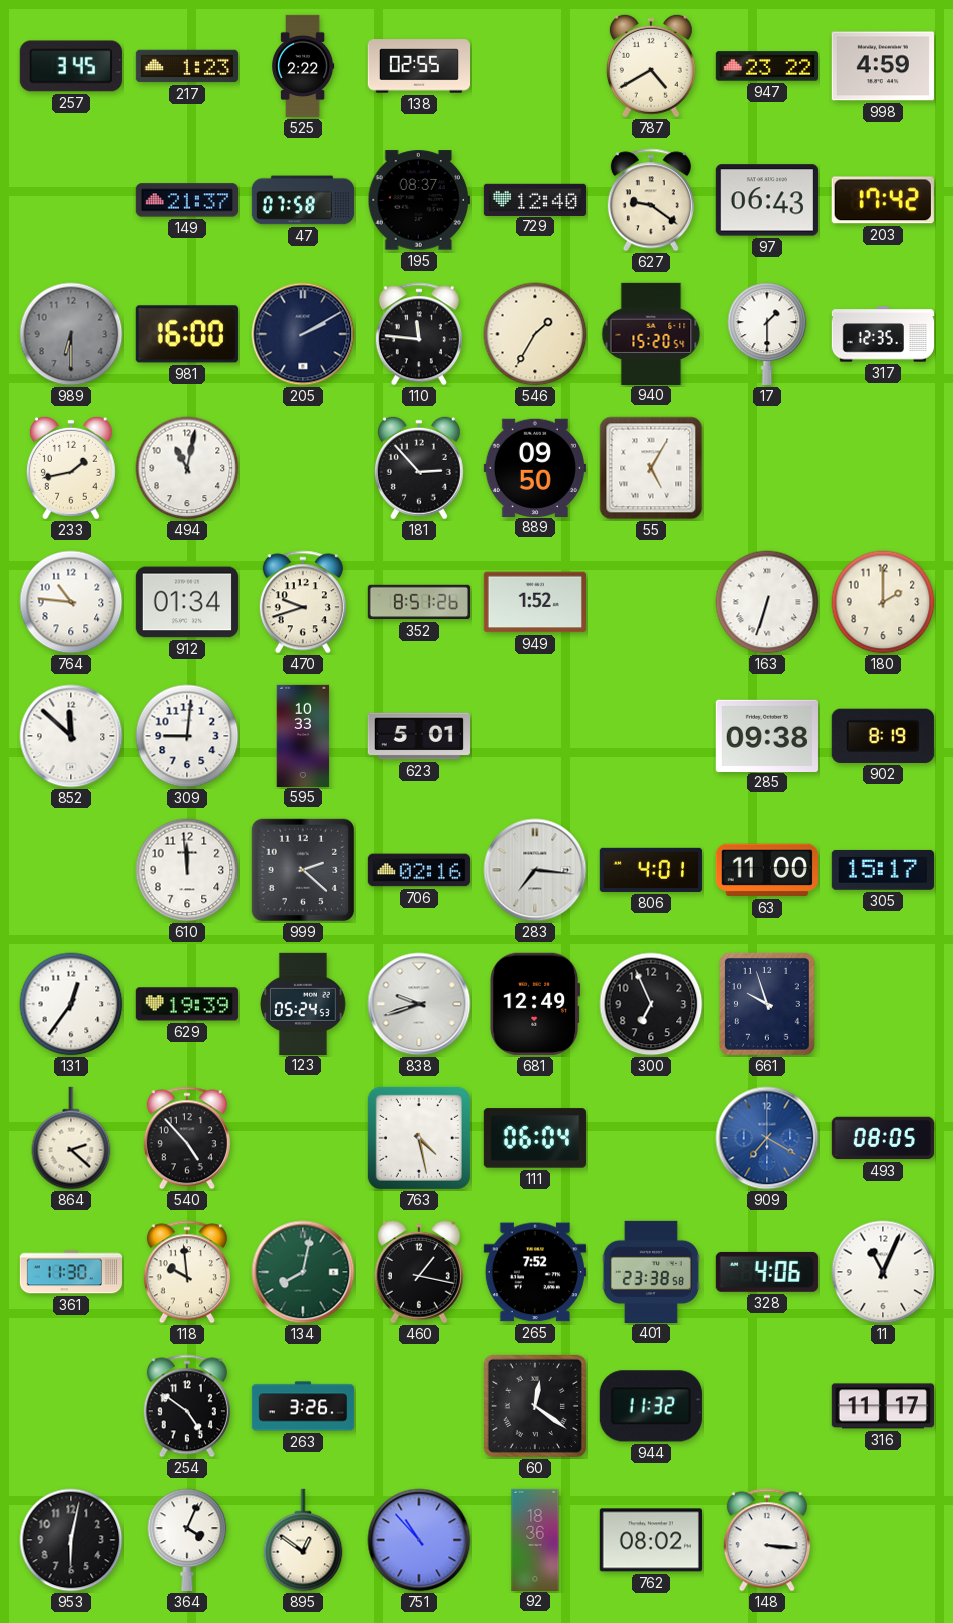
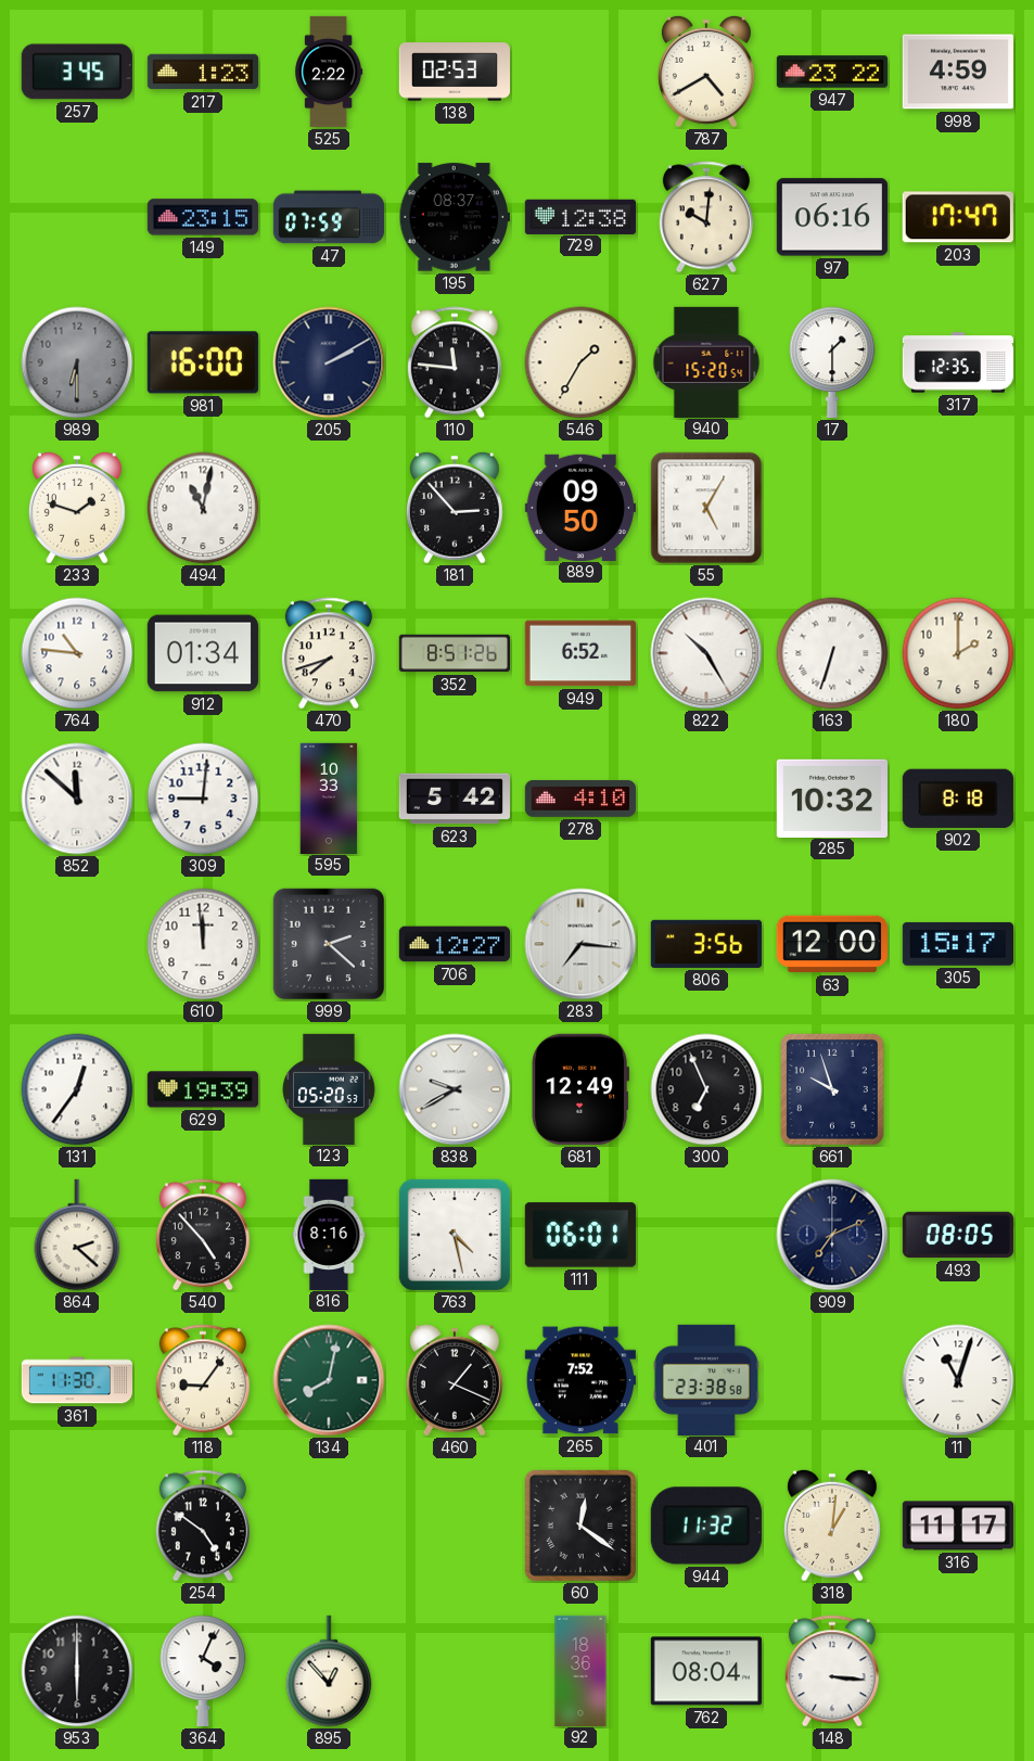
138: 02:55 -> 02:53 (454, 72)
149: 21:37 -> 23:15 (203, 217)
47: 07:58 -> 07:59 (328, 217)
729: 12:40 -> 12:38 (580, 216)
627: 9:21 -> 10:01 (706, 217)
97: 06:43 -> 06:16 (832, 217)
203: 17:42 -> 17:47 (958, 217)
233: 1:43 -> 1:48 (77, 508)
470: 9:42 -> 7:42 (329, 653)
949: 1:52 -> 6:52 (580, 653)
822: none -> 10:25 (706, 653)
623: 5:01 -> 5:42 (454, 799)
278: none -> 4:10 (579, 799)
285: 09:38 -> 10:32 (832, 797)
902: 8:19 -> 8:18 (958, 799)
706: 02:16 -> 12:27 (455, 944)
806: 4:01 -> 3:56 (706, 944)
63: 11:00 -> 12:00 (832, 944)
123: 05:24 -> 05:20 (330, 1088)
838: 9:42 -> 9:40 (455, 1089)
816: none -> 8:16 (329, 1234)
111: 06:04 -> 06:01 (580, 1235)
909: 7:20 -> 7:11 (832, 1235)
909 dial: blue -> navy (832, 1235)
118: 9:59 -> 9:06 (203, 1380)
460: 1:17 -> 1:19 (455, 1380)
328: 4:06 -> none (767, 1272)
11: 11:04 -> 11:03 (958, 1380)
263: 3:26 -> none (303, 1406)
318: none -> 1:01 (832, 1526)
953: 6:02 -> 6:00 (77, 1671)
895: 12:51 -> 12:53 (329, 1671)
751: 10:53 -> none (419, 1540)
762: 08:02 -> 08:04 (706, 1671)
